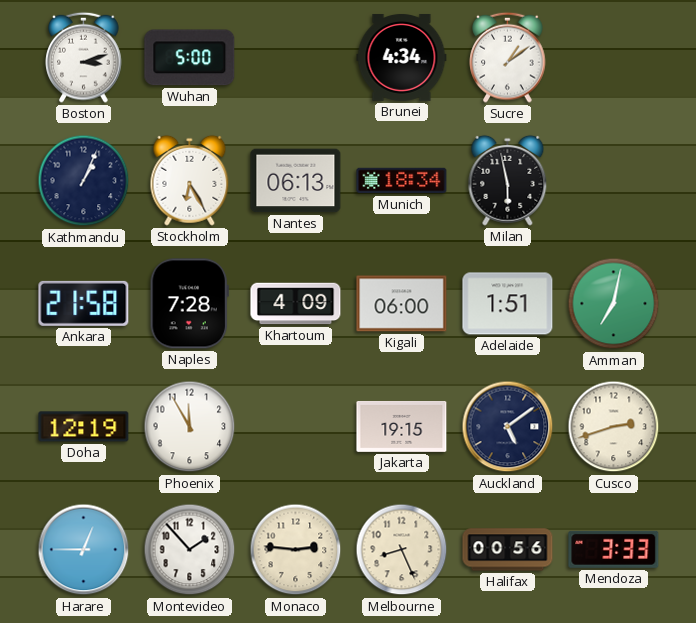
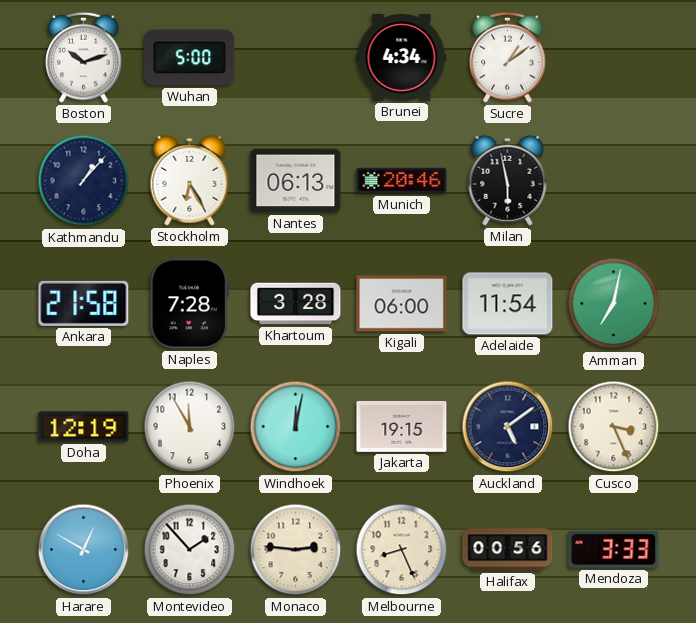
Boston: 3:12 -> 10:12 (84, 57)
Kathmandu: 1:04 -> 1:07 (84, 181)
Munich: 18:34 -> 20:46 (402, 181)
Khartoum: 4:09 -> 3:28 (296, 304)
Adelaide: 1:51 -> 11:54 (508, 304)
Windhoek: none -> 12:02 (296, 427)
Cusco: 2:42 -> 3:26 (614, 427)
Harare: 12:45 -> 12:50 (84, 550)
